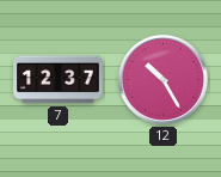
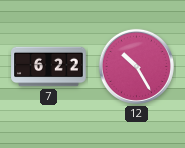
7: 12:37 -> 6:22 (49, 67)
